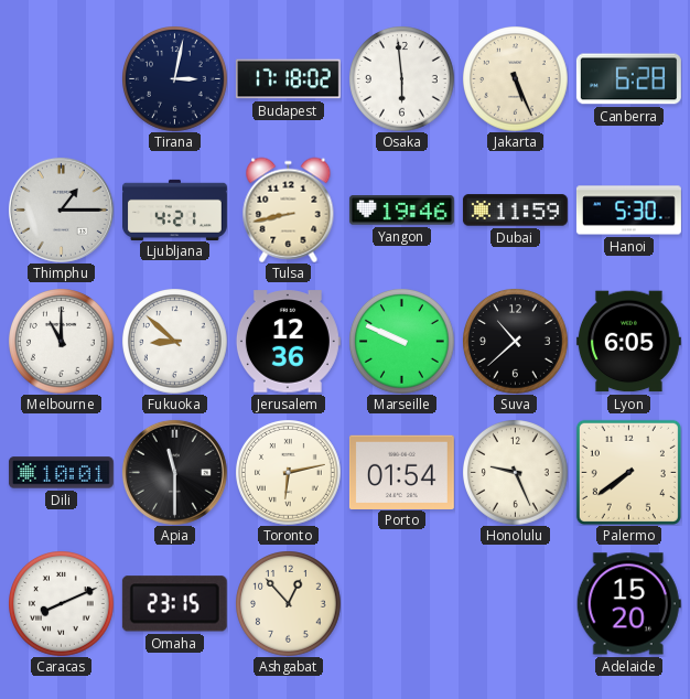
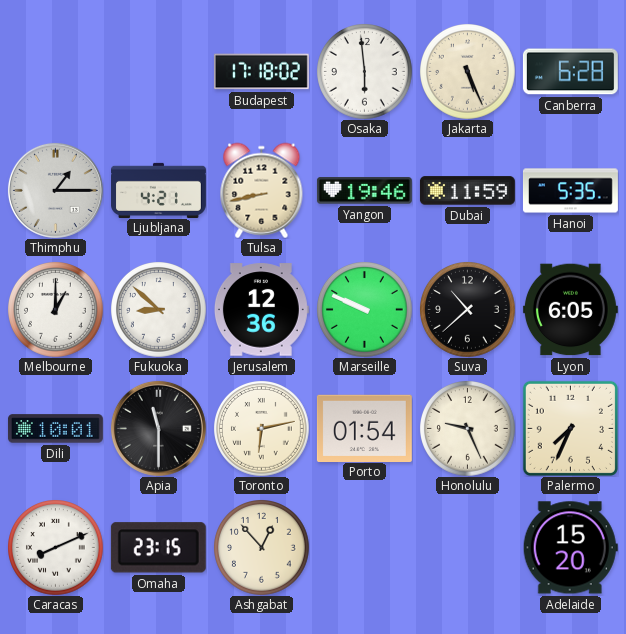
Tirana: 3:02 -> none (175, 79)
Hanoi: 5:30 -> 5:35 (570, 191)
Melbourne: 11:00 -> 1:00 (56, 310)
Palermo: 7:39 -> 7:34 (570, 428)
